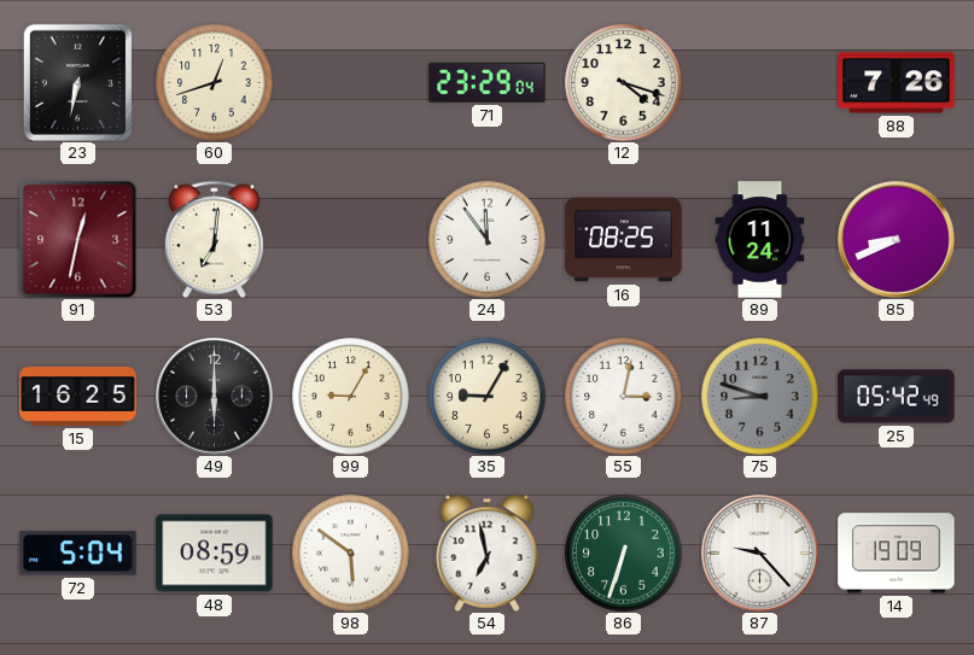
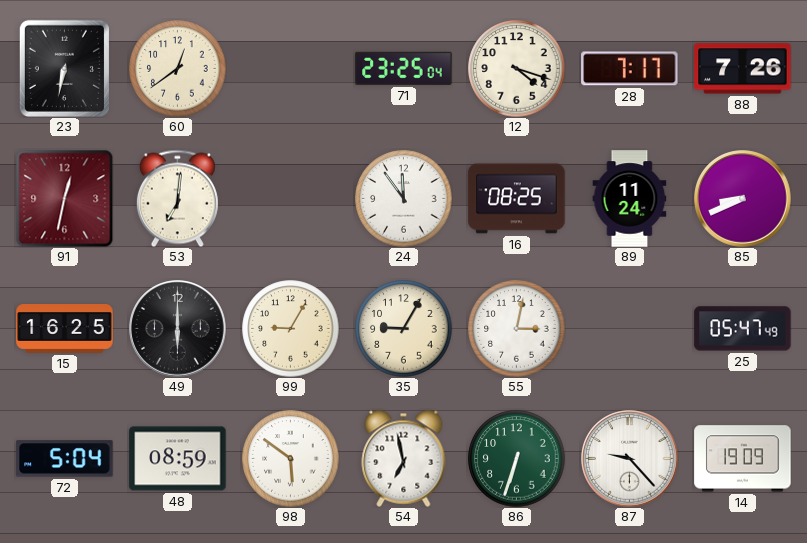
60: 12:42 -> 12:39 (178, 69)
71: 23:29 -> 23:25 (404, 68)
28: none -> 7:17 (630, 69)
75: 8:48 -> none (760, 397)
25: 05:42 -> 05:47 (743, 329)
